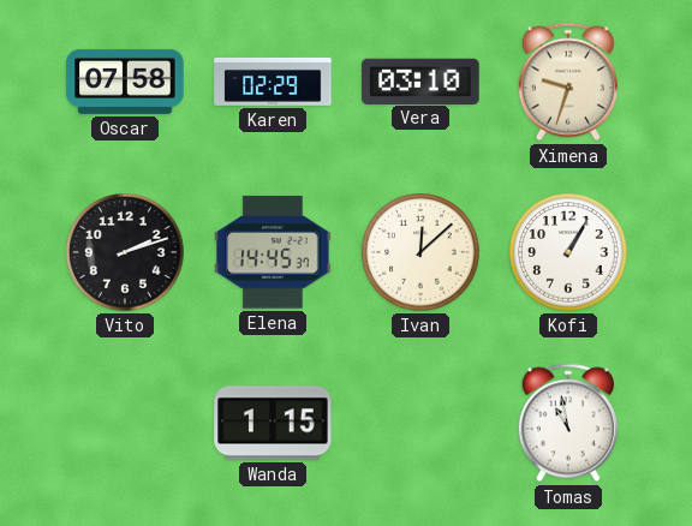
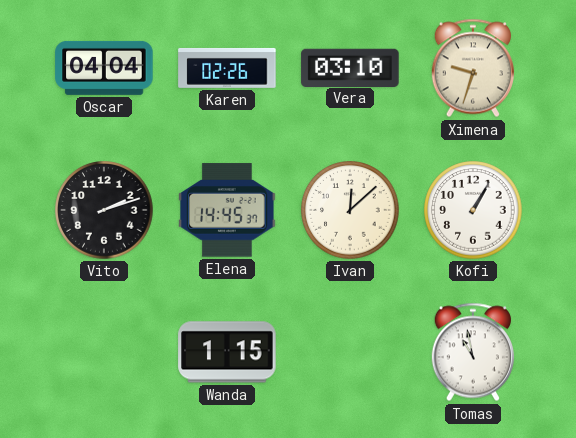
Oscar: 07:58 -> 04:04 (104, 68)
Karen: 02:29 -> 02:26 (227, 68)
